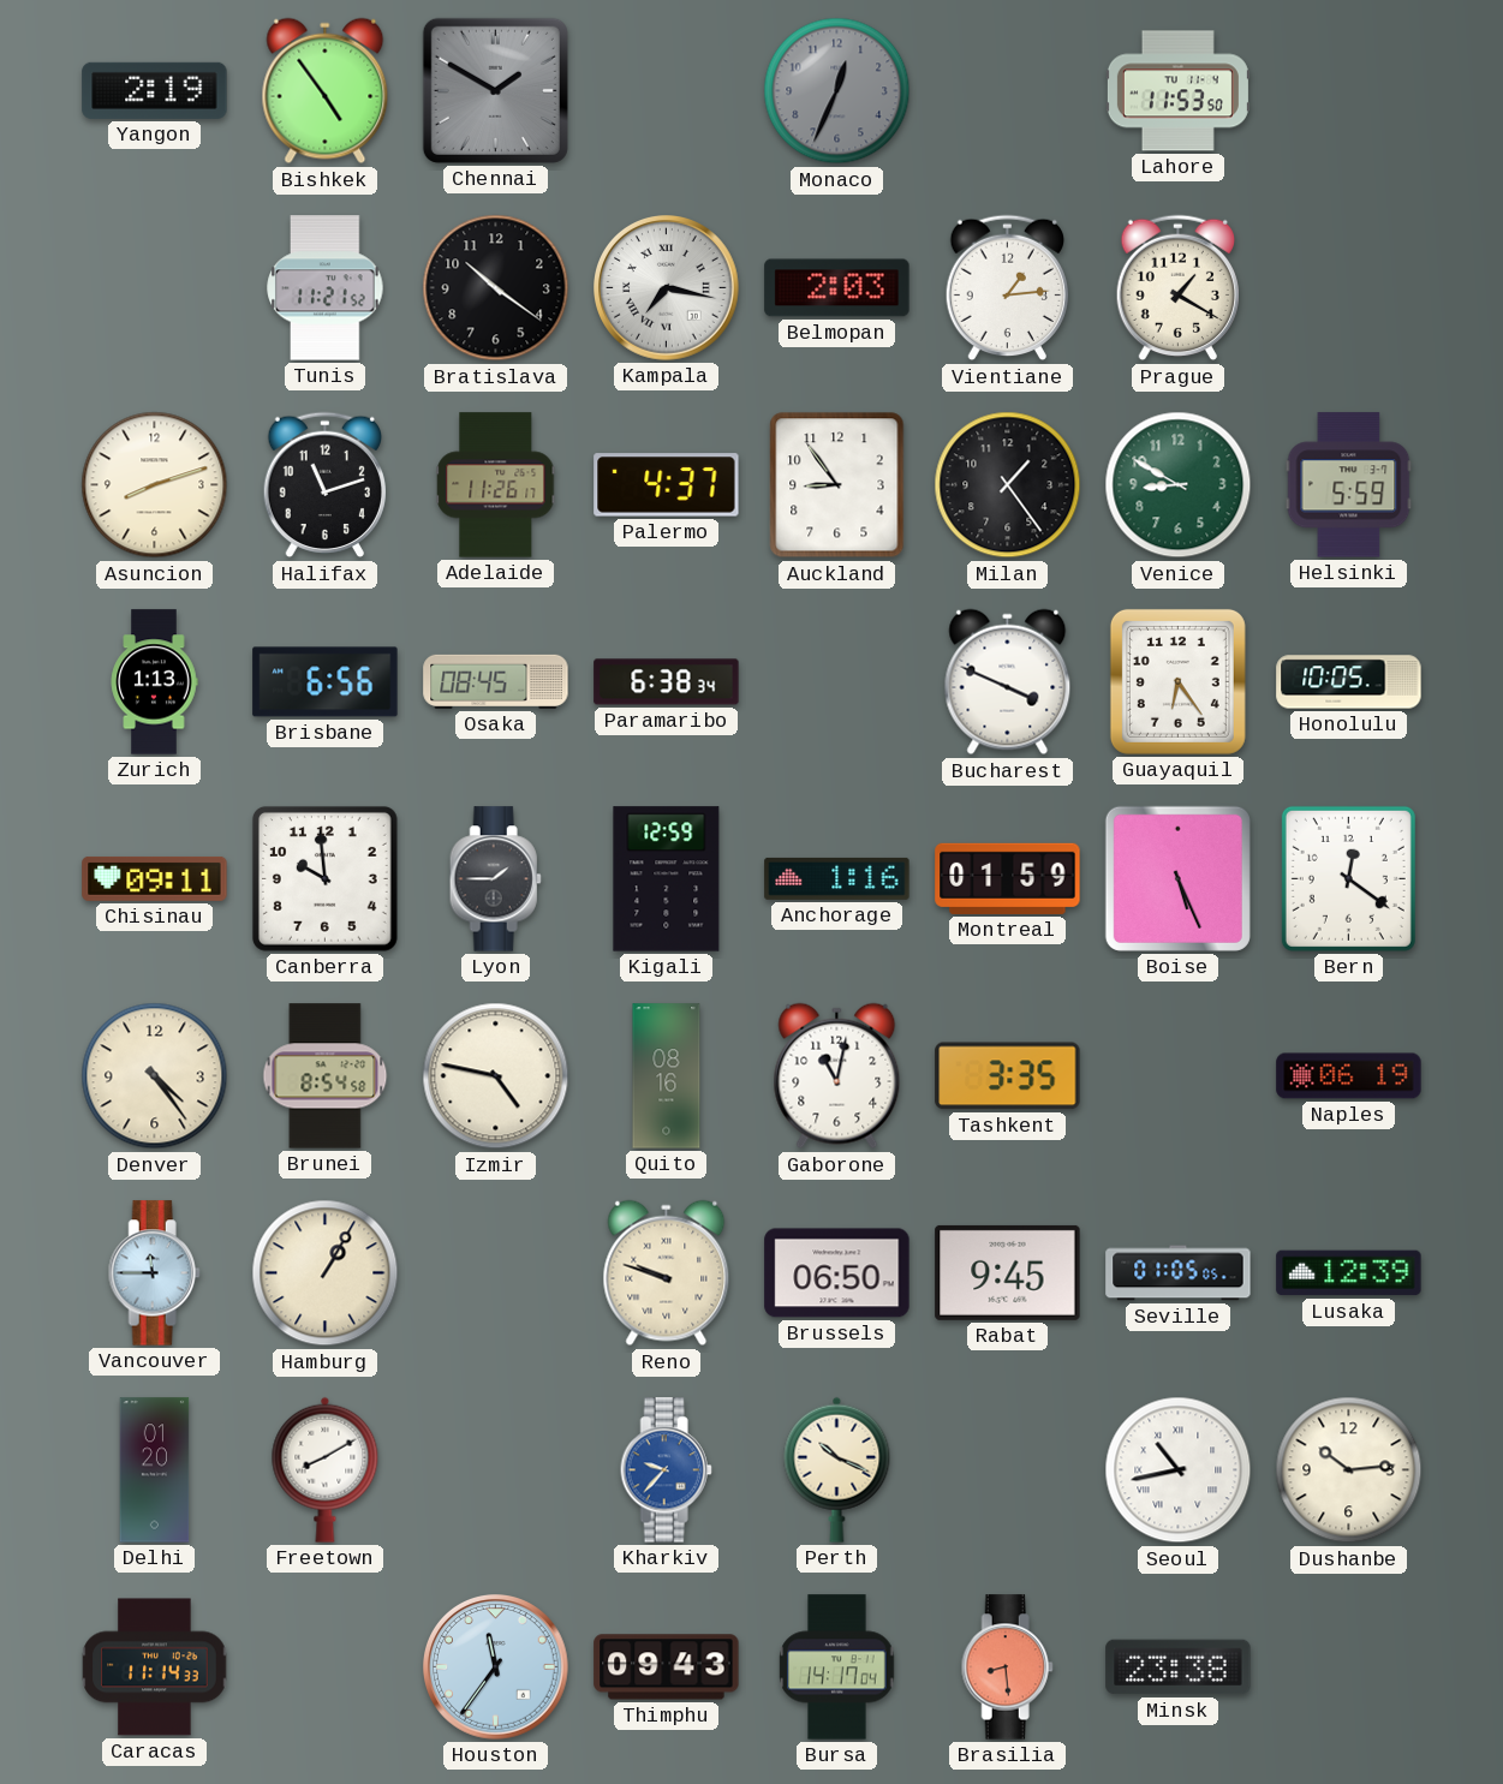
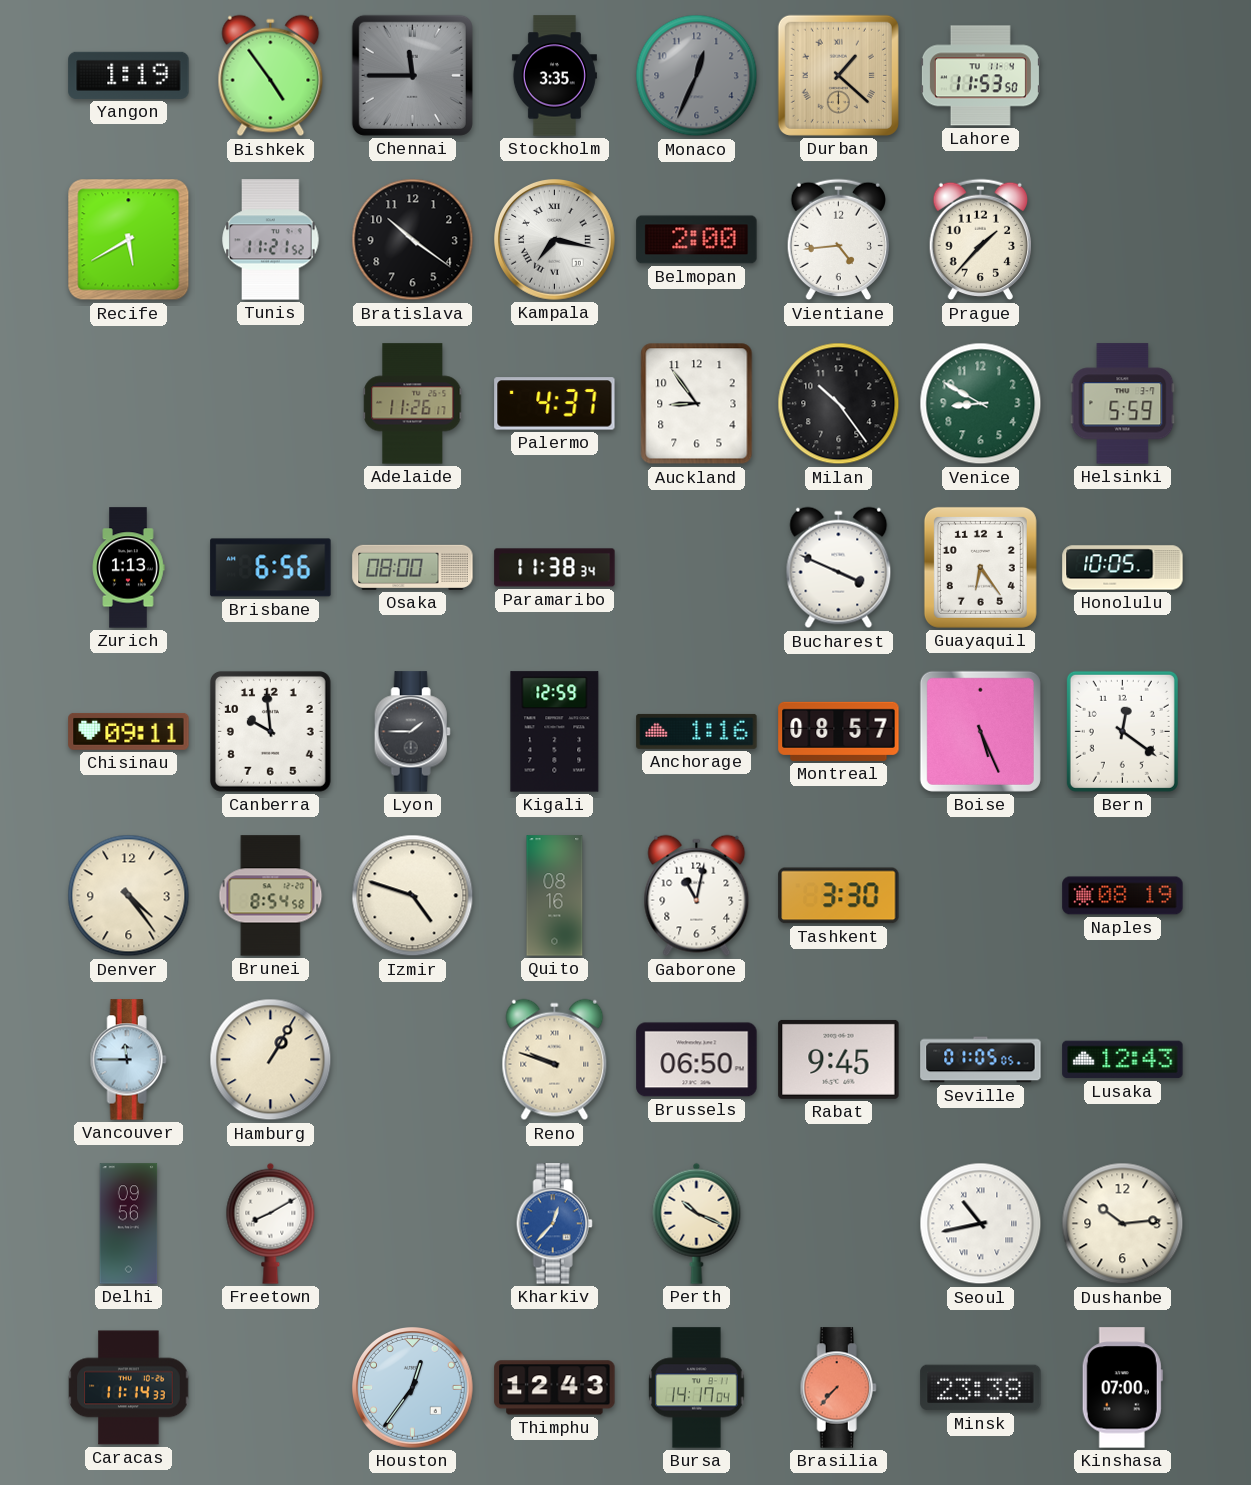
Yangon: 2:19 -> 1:19 (129, 75)
Chennai: 1:50 -> 11:45 (412, 75)
Stockholm: none -> 3:35 (554, 76)
Durban: none -> 1:22 (838, 75)
Recife: none -> 5:40 (129, 240)
Belmopan: 2:03 -> 2:00 (697, 240)
Vientiane: 1:14 -> 4:44 (838, 240)
Prague: 1:20 -> 1:37 (980, 240)
Asuncion: 8:12 -> none (155, 485)
Halifax: 11:12 -> none (324, 485)
Milan: 1:24 -> 10:24 (839, 404)
Osaka: 08:45 -> 08:00 (413, 567)
Paramaribo: 6:38 -> 11:38 (555, 568)
Montreal: 01:59 -> 08:57 (839, 731)
Izmir: 4:47 -> 4:48 (413, 896)
Tashkent: 3:35 -> 3:30 (839, 896)
Naples: 06:19 -> 08:19 (1123, 896)
Lusaka: 12:39 -> 12:43 (1123, 1060)
Delhi: 01:20 -> 09:56 (129, 1224)
Kharkiv: 9:37 -> 12:37 (554, 1224)
Houston: 11:36 -> 12:36 (413, 1388)
Thimphu: 09:43 -> 12:43 (555, 1388)
Brasilia: 8:29 -> 7:37 (838, 1388)
Kinshasa: none -> 07:00 (1122, 1388)
